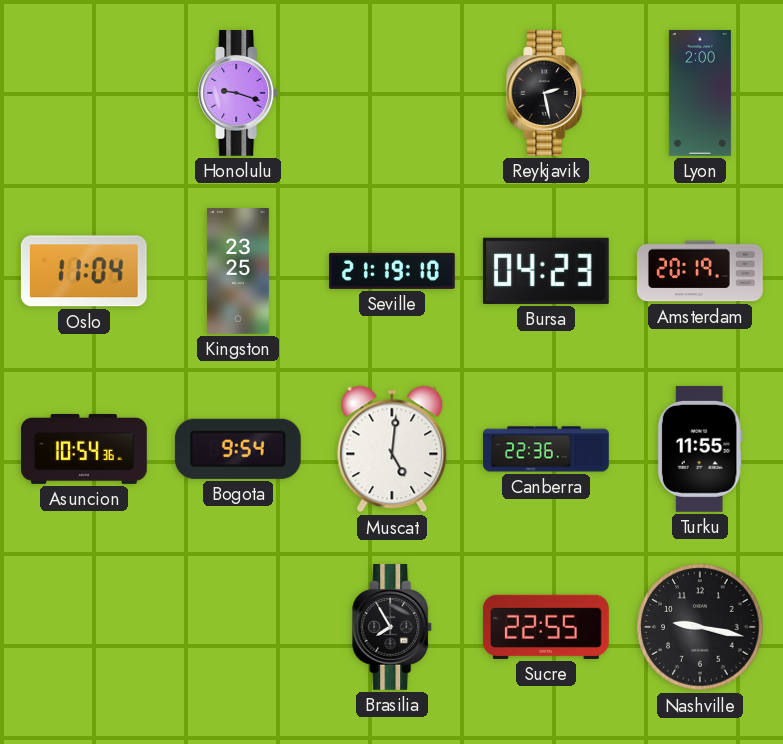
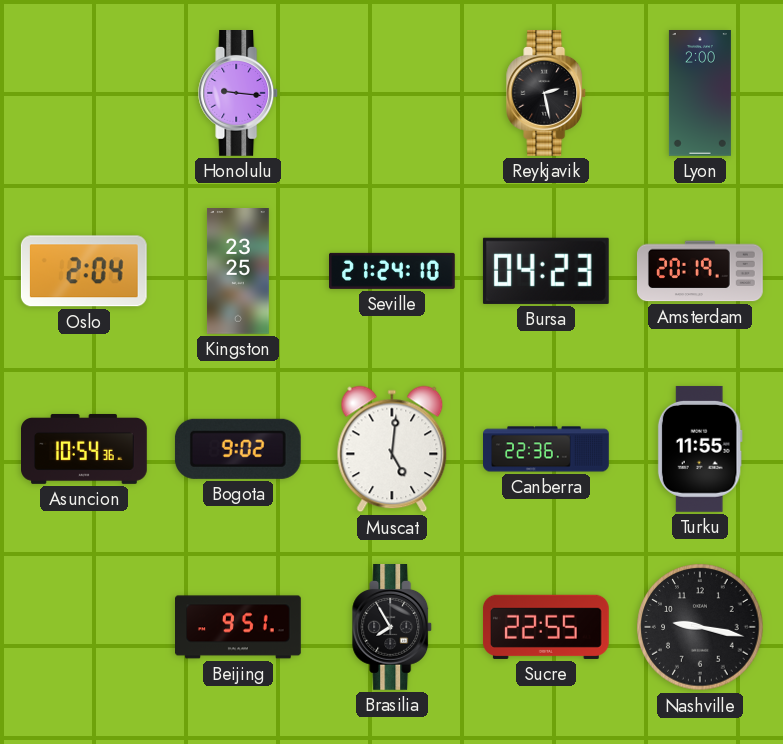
Honolulu: 9:18 -> 9:16 (239, 94)
Oslo: 11:04 -> 2:04 (84, 271)
Seville: 21:19 -> 21:24 (393, 271)
Bogota: 9:54 -> 9:02 (238, 449)
Beijing: none -> 9:51 (239, 627)
